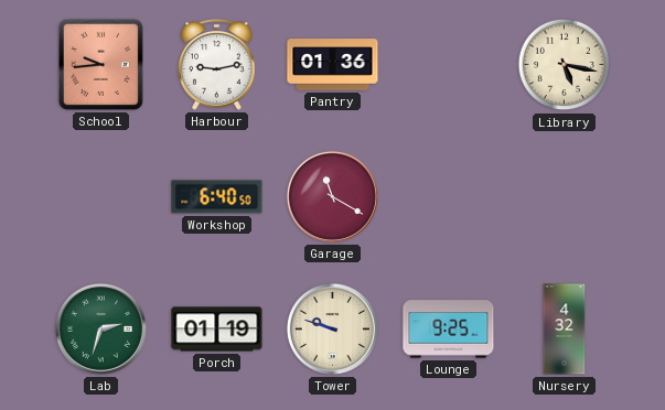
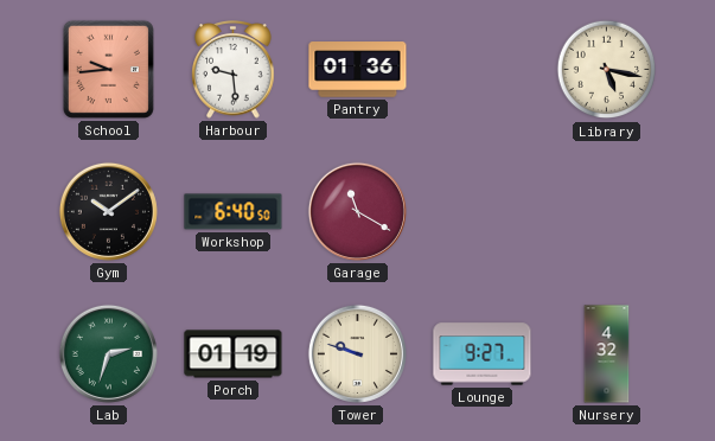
Harbour: 9:13 -> 9:29 (234, 70)
Gym: none -> 10:09 (108, 211)
Lounge: 9:25 -> 9:27 (483, 354)
